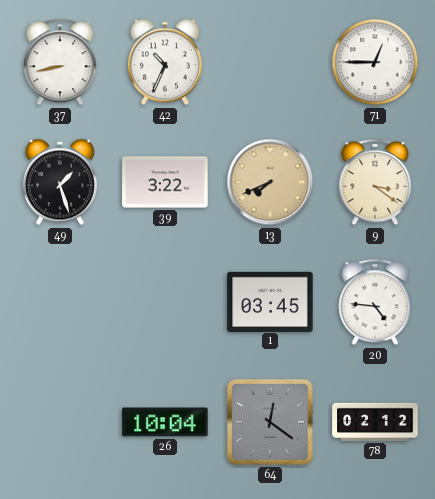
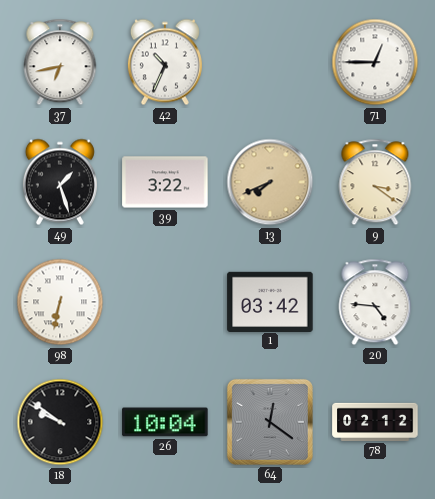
37: 8:43 -> 6:43 (60, 62)
98: none -> 6:32 (60, 302)
1: 03:45 -> 03:42 (270, 301)
18: none -> 9:51 (60, 422)
